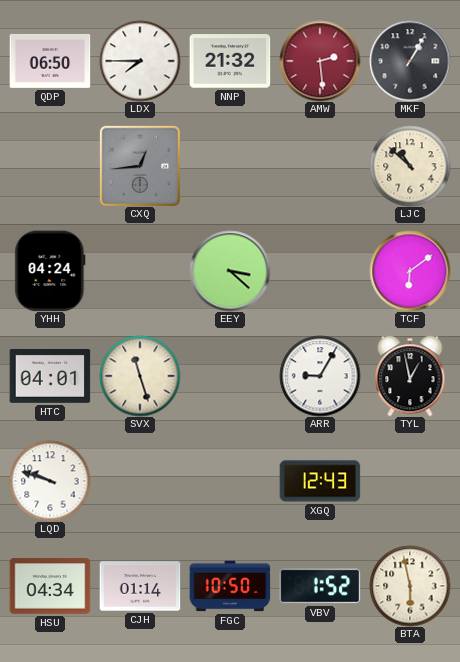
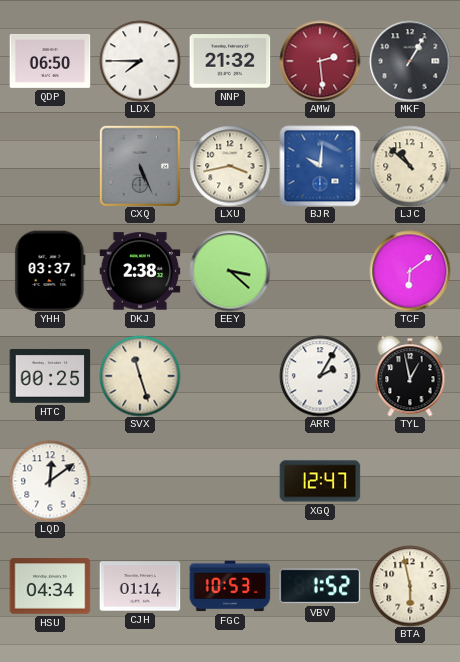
CXQ: 12:44 -> 5:26 (140, 166)
LXU: none -> 3:43 (230, 166)
BJR: none -> 10:01 (320, 166)
YHH: 04:24 -> 03:37 (50, 271)
DKJ: none -> 2:38 (140, 271)
HTC: 04:01 -> 00:25 (50, 376)
ARR: 9:05 -> 2:05 (320, 376)
LQD: 9:48 -> 12:09 (50, 481)
XGQ: 12:43 -> 12:47 (320, 481)
FGC: 10:50 -> 10:53 (230, 586)
